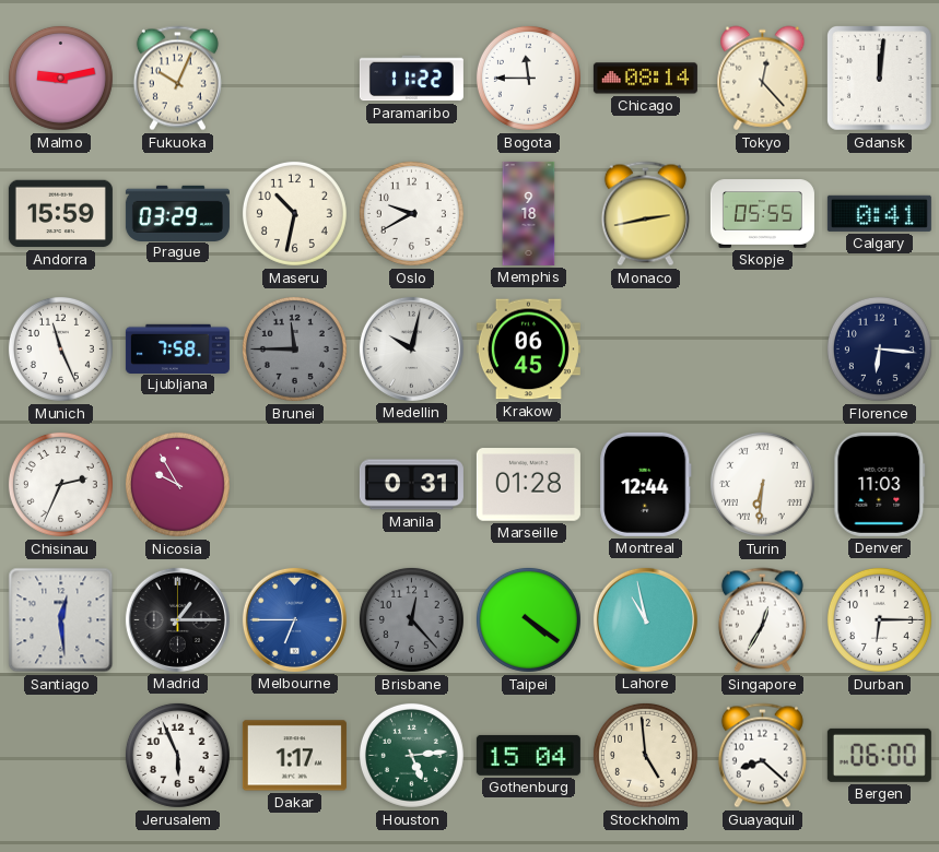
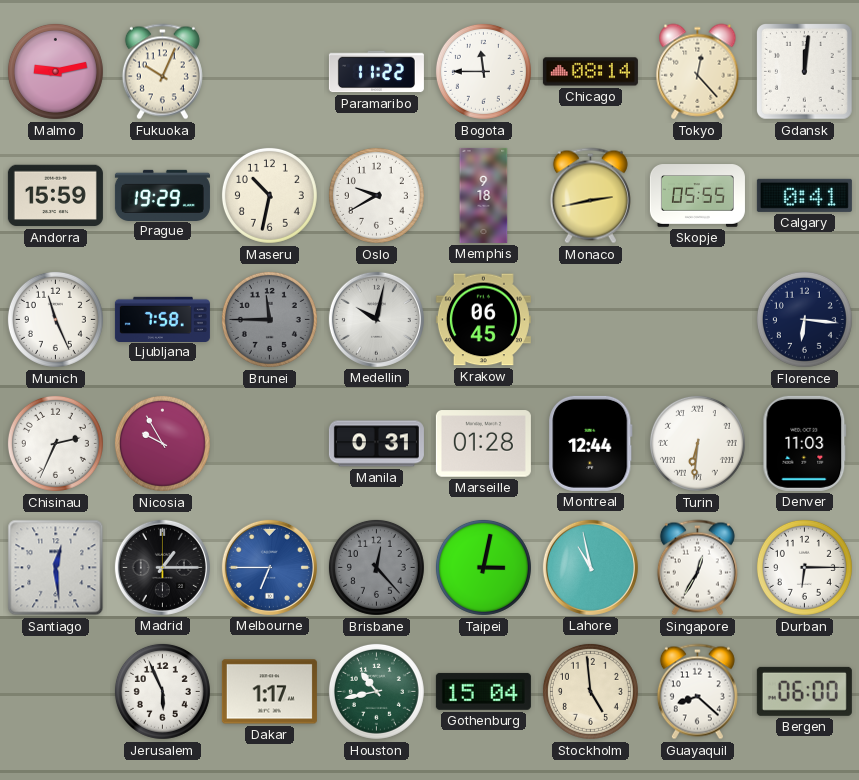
Prague: 03:29 -> 19:29 (162, 195)
Taipei: 4:21 -> 3:02 (483, 567)
Houston: 5:14 -> 10:43 (376, 691)
